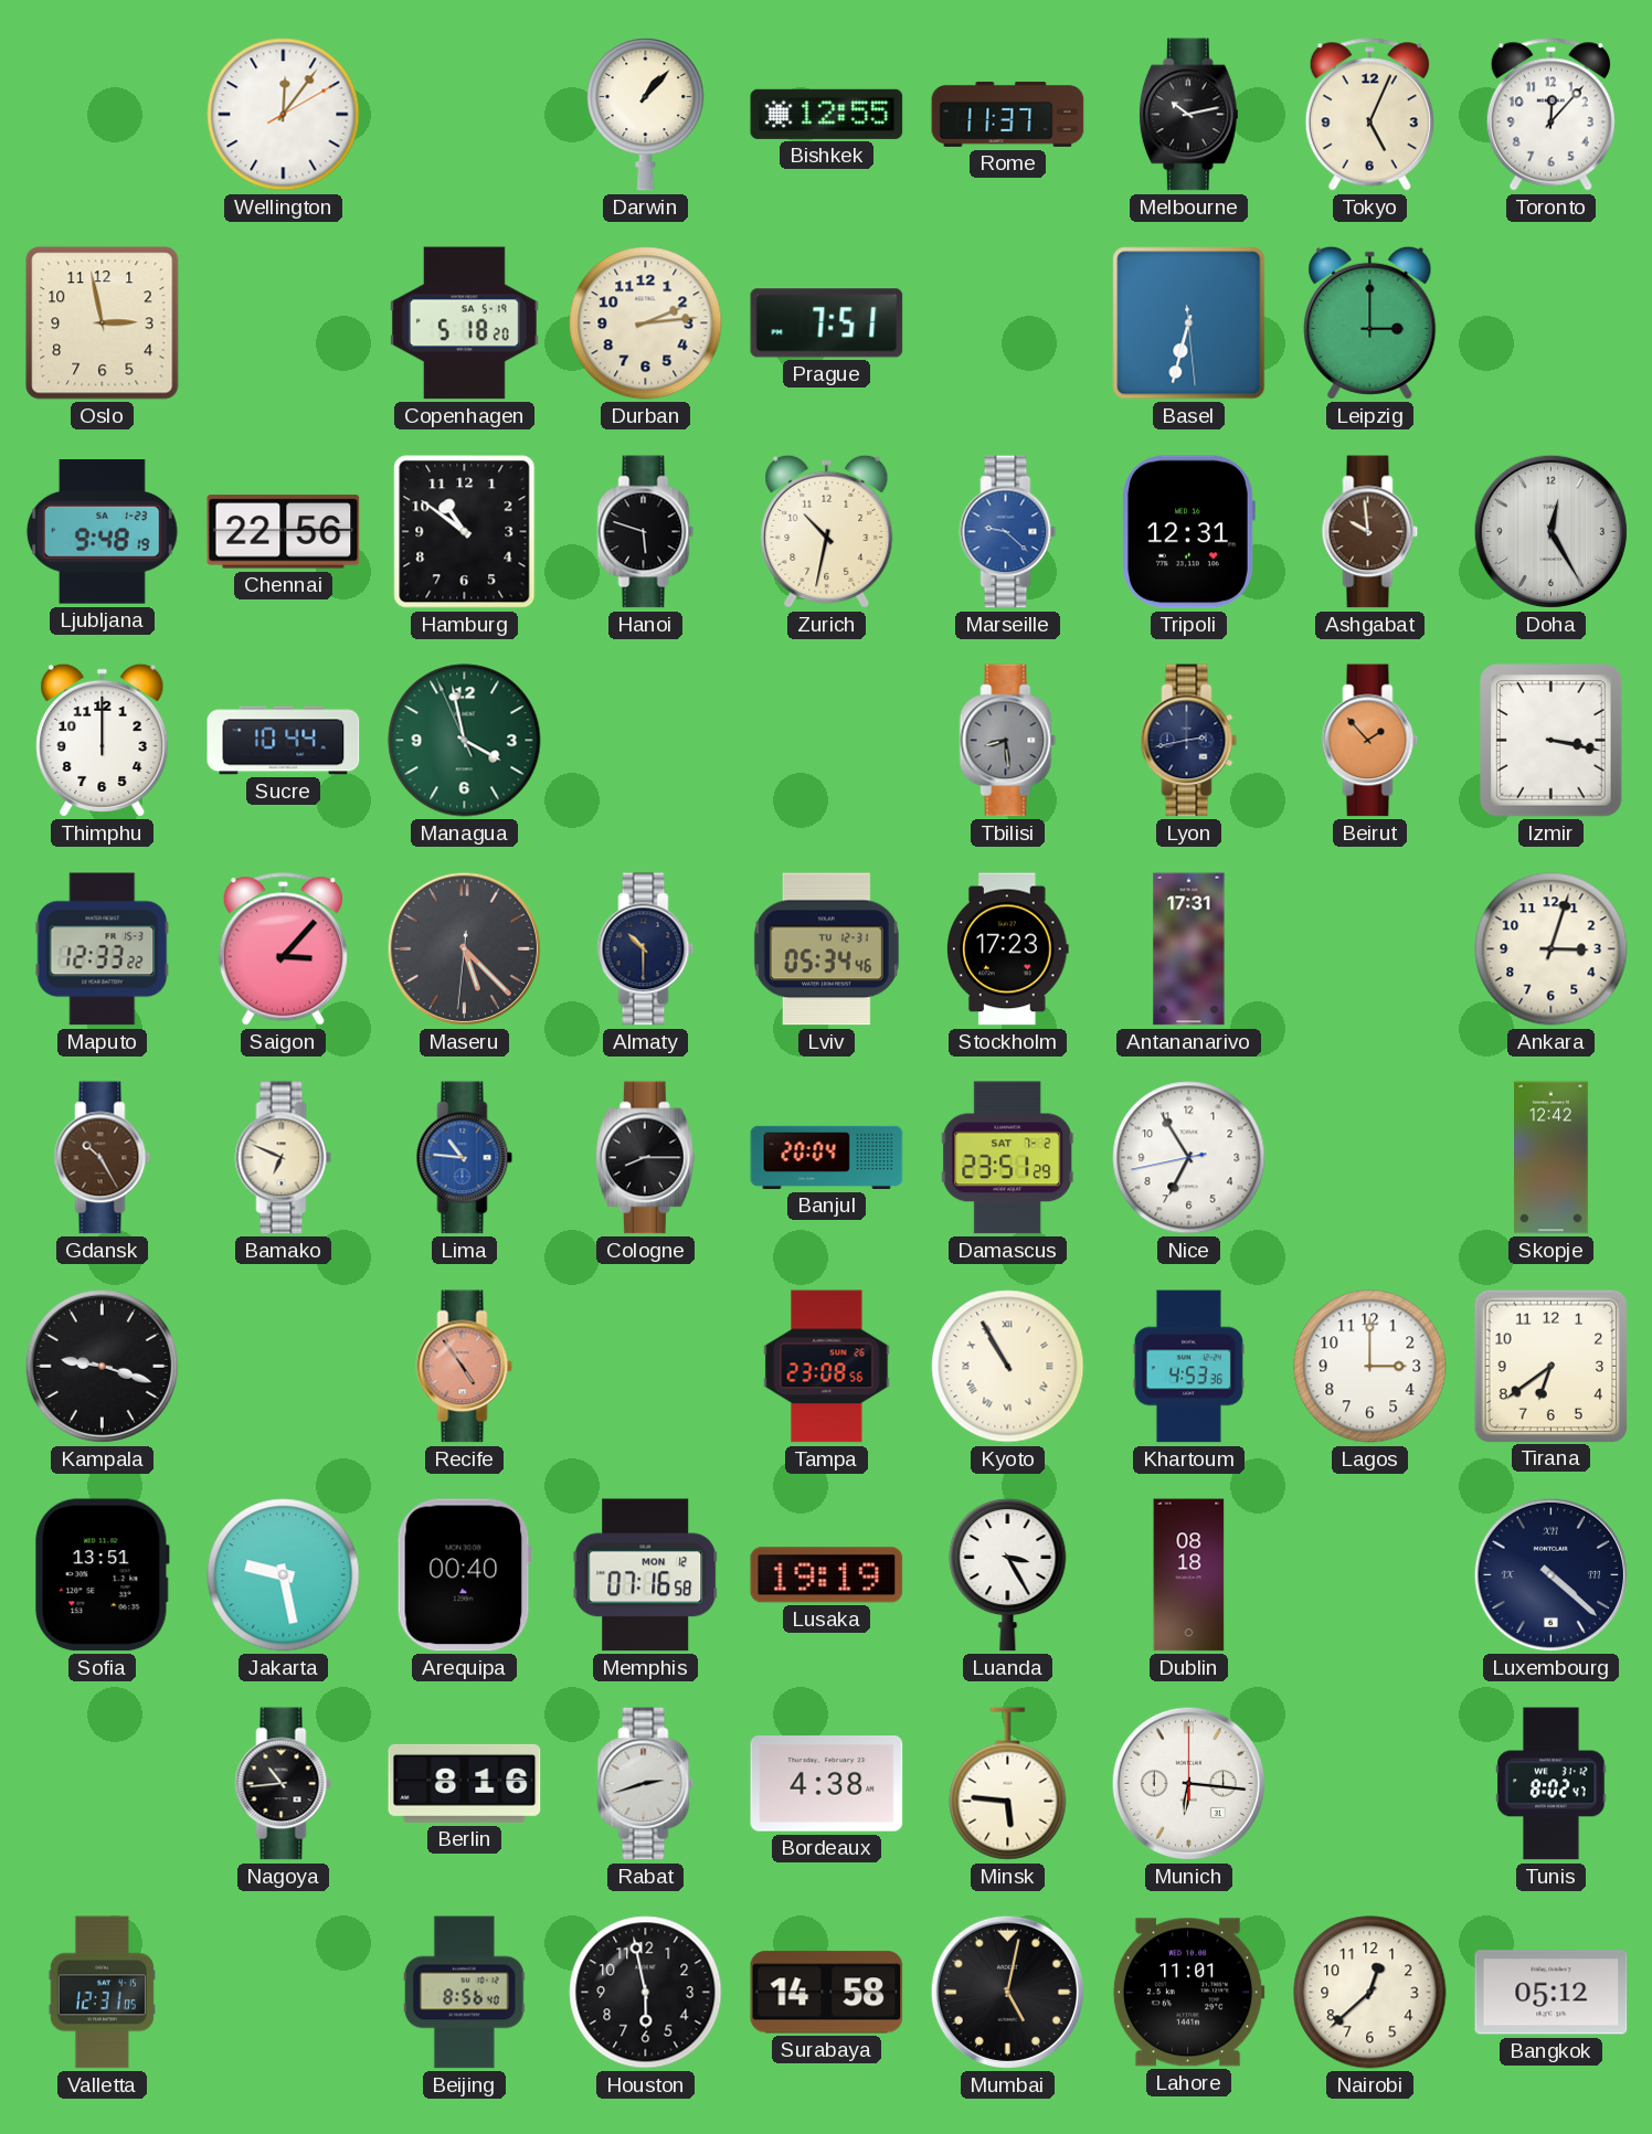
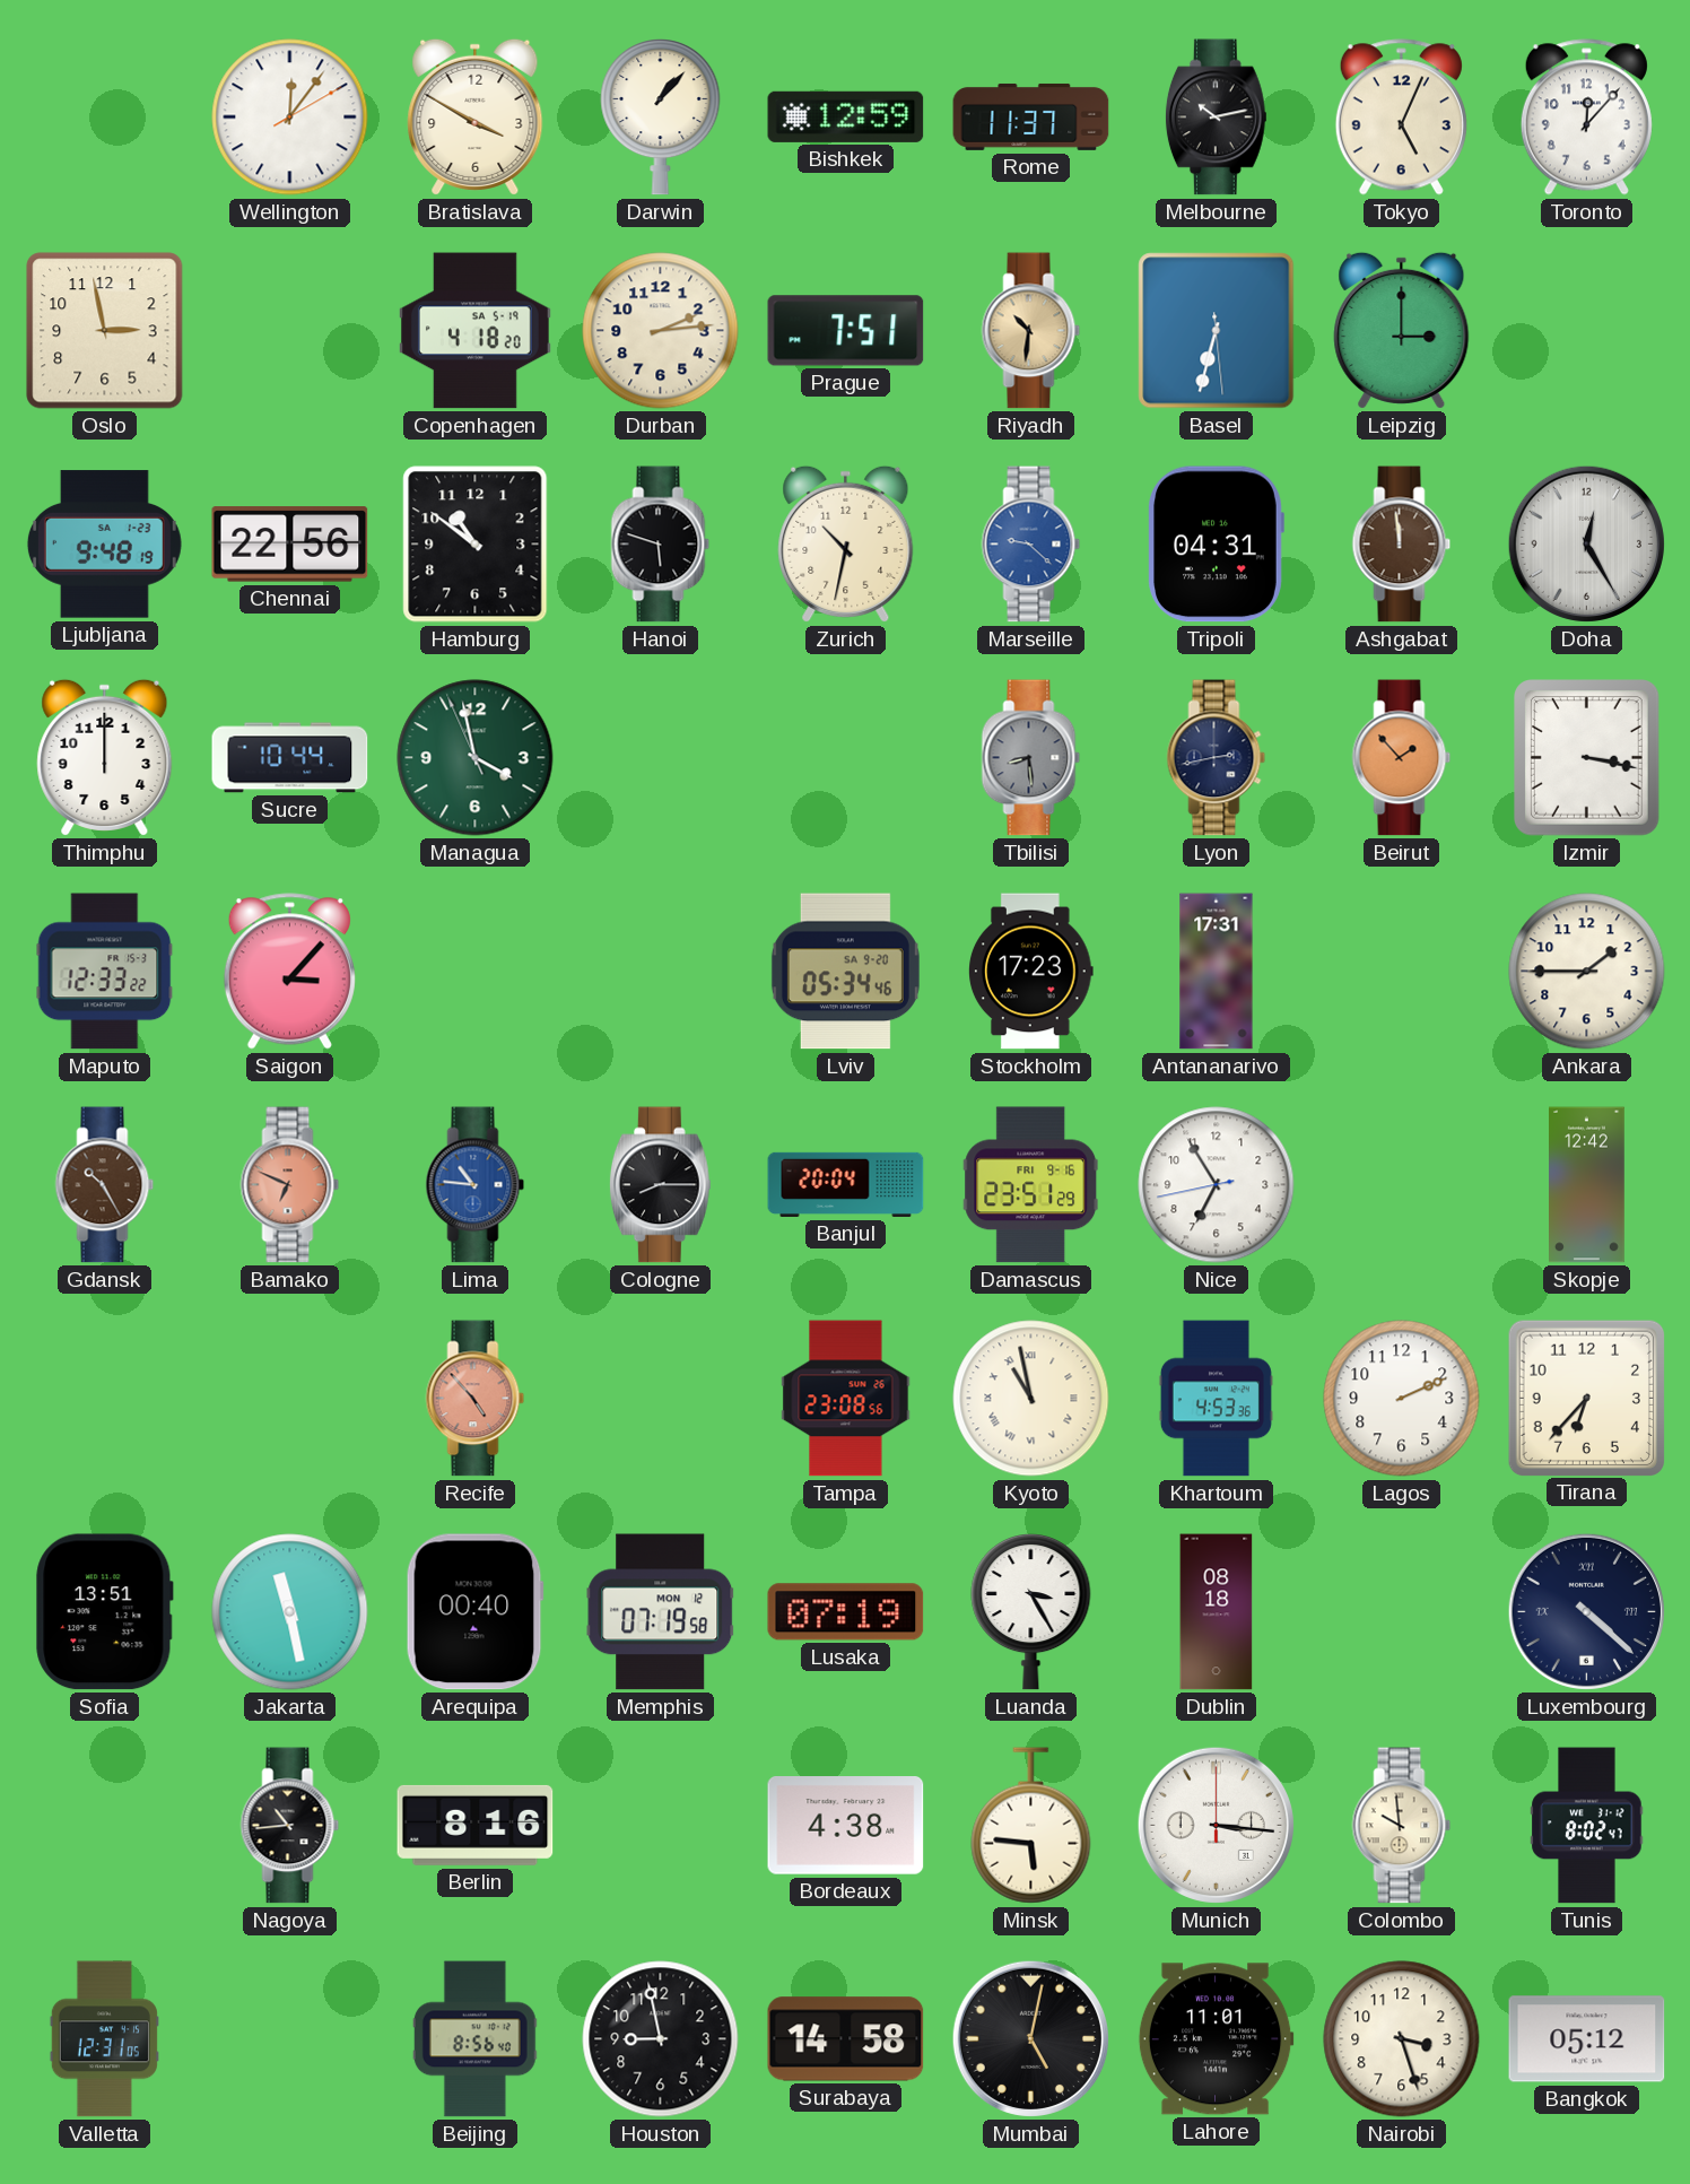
Bratislava: none -> 3:50 (476, 116)
Bishkek: 12:55 -> 12:59 (846, 116)
Copenhagen: 5:18 -> 4:18 (474, 331)
Riyadh: none -> 10:31 (1031, 331)
Tripoli: 12:31 -> 04:31 (1216, 545)
Ashgabat: 9:59 -> 11:59 (1402, 545)
Maseru: 5:22 -> none (464, 948)
Almaty: 10:30 -> none (646, 949)
Lviv date: TU 12-31 -> SA 9-20 (845, 972)
Ankara: 3:03 -> 1:45 (1587, 972)
Bamako dial: cream -> salmon (290, 1185)
Damascus date: SAT 7-2 -> FRI 9-16 (1031, 1185)
Kampala: 9:18 -> none (102, 1366)
Recife: 4:54 -> 4:53 (476, 1399)
Kyoto: 10:55 -> 10:58 (1031, 1399)
Lagos: 3:00 -> 2:11 (1402, 1399)
Tirana: 6:39 -> 6:37 (1586, 1398)
Jakarta: 9:28 -> 11:28 (290, 1612)
Memphis: 07:16 -> 07:19 (661, 1612)
Lusaka: 19:19 -> 07:19 (846, 1612)
Rabat: 2:42 -> none (646, 1784)
Munich: 6:16 -> 3:16 (1216, 1825)
Colombo: none -> 9:59 (1402, 1826)
Houston: 5:58 -> 8:58 (661, 2039)
Nairobi: 12:38 -> 3:27 (1402, 2039)
